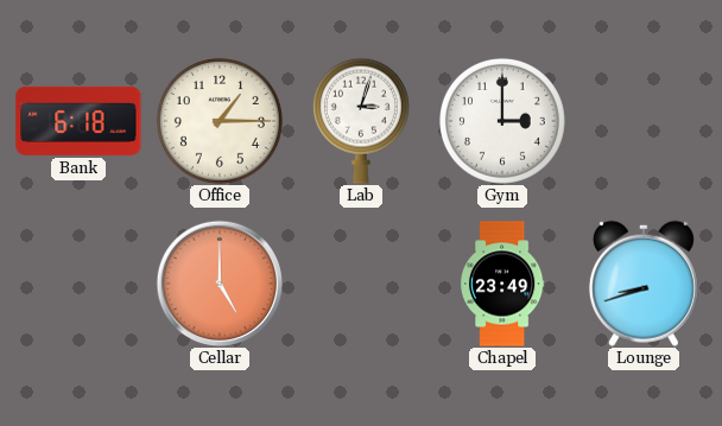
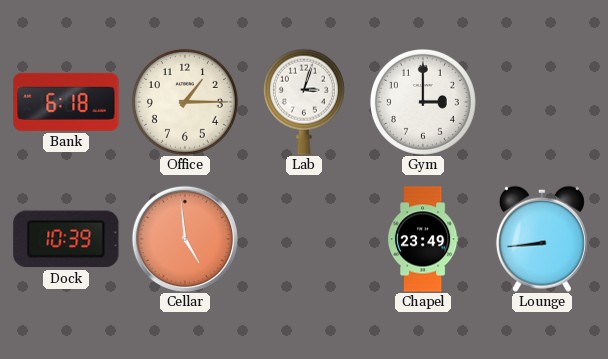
Dock: none -> 10:39 (66, 239)
Cellar: 5:00 -> 4:59 (184, 238)
Lounge: 8:42 -> 8:44 (542, 239)
